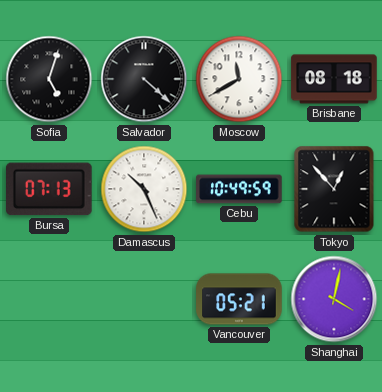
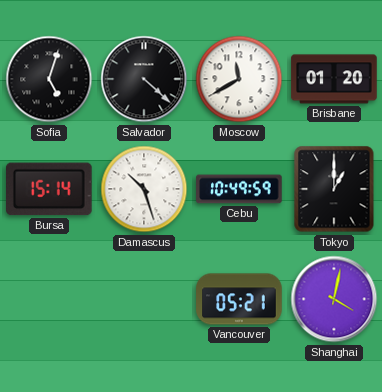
Brisbane: 08:18 -> 01:20 (334, 79)
Bursa: 07:13 -> 15:14 (50, 189)
Damascus: 10:26 -> 10:27 (144, 189)
Tokyo: 12:53 -> 1:00 (334, 189)
